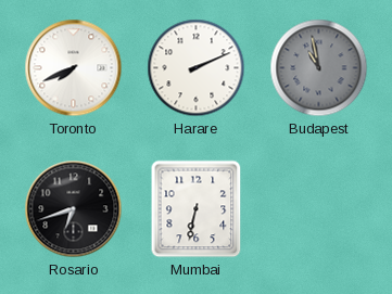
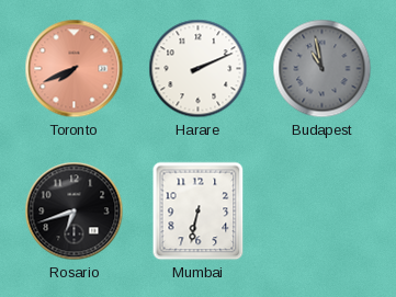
Toronto dial: white -> salmon (75, 69)
